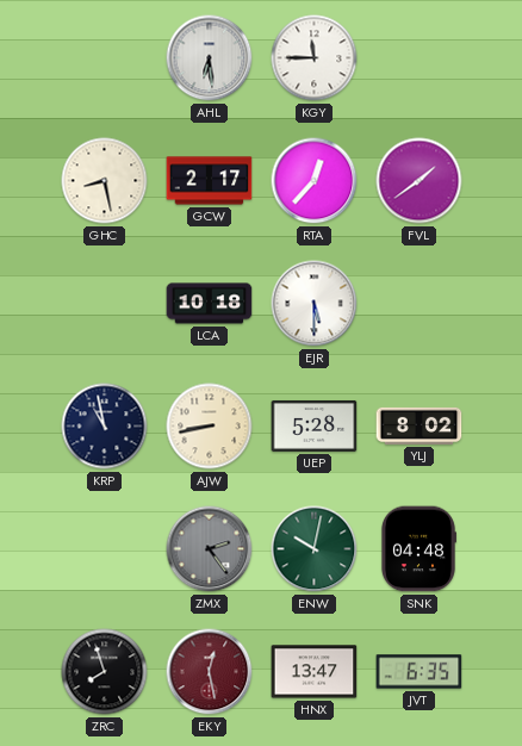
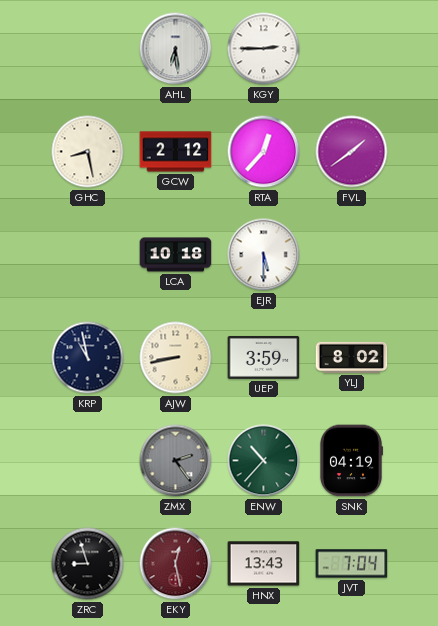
KGY: 11:45 -> 2:45 (264, 49)
GCW: 2:17 -> 2:12 (176, 152)
UEP: 5:28 -> 3:59 (264, 357)
ENW: 10:02 -> 10:37 (264, 461)
SNK: 04:48 -> 04:19 (350, 461)
ZRC: 7:57 -> 8:57 (88, 564)
HNX: 13:47 -> 13:43 (264, 564)
JVT: 6:35 -> 7:04 (352, 564)
